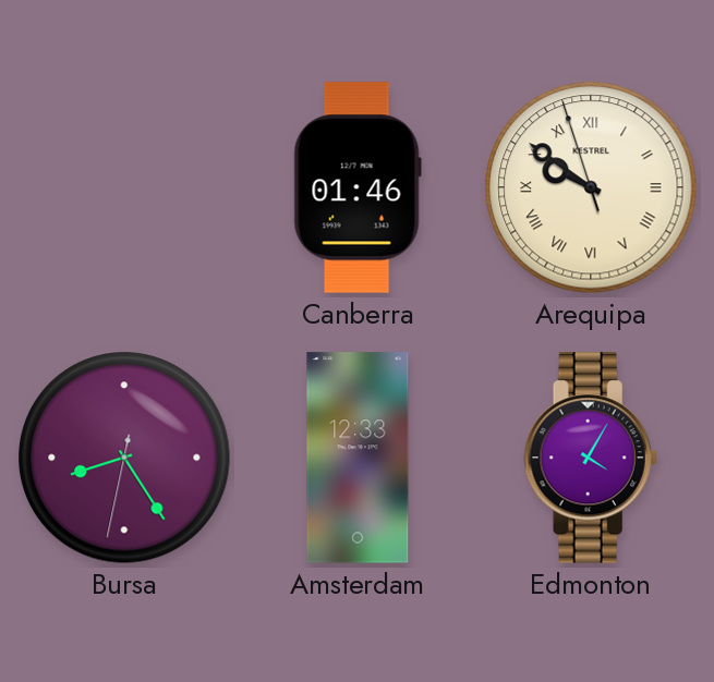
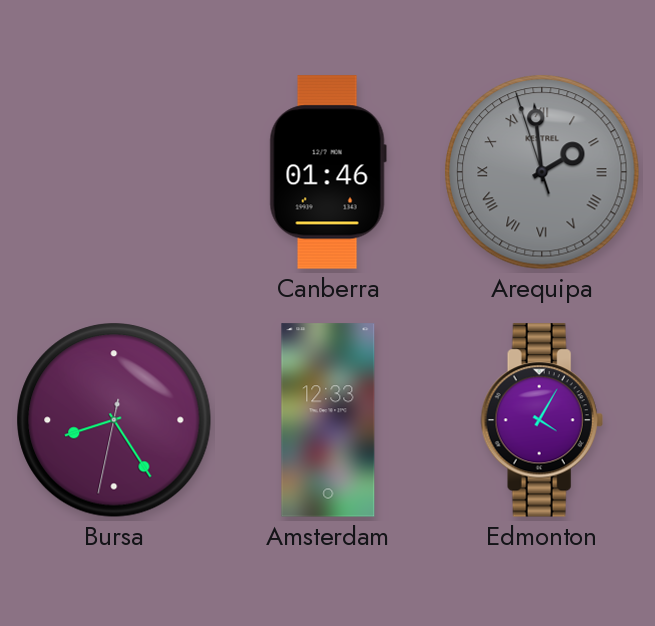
Arequipa: 9:50 -> 1:58 (542, 172)
Arequipa dial: cream -> grey (542, 172)
